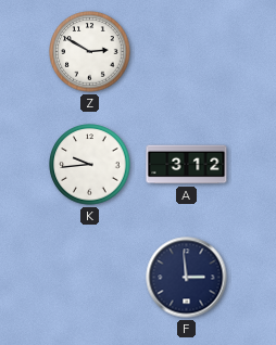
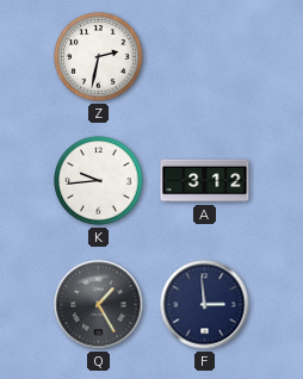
Z: 2:50 -> 2:32 (99, 57)
Q: none -> 1:25 (99, 305)
